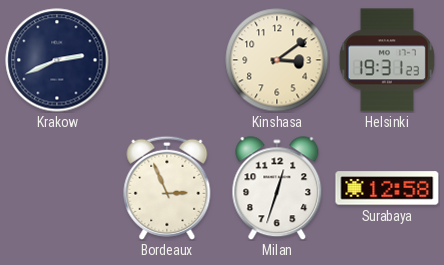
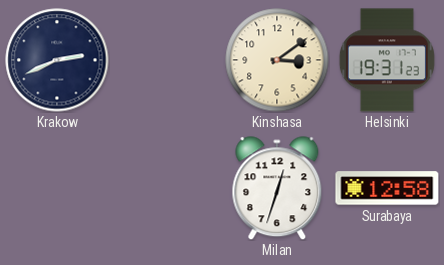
Bordeaux: 2:56 -> none (167, 188)
